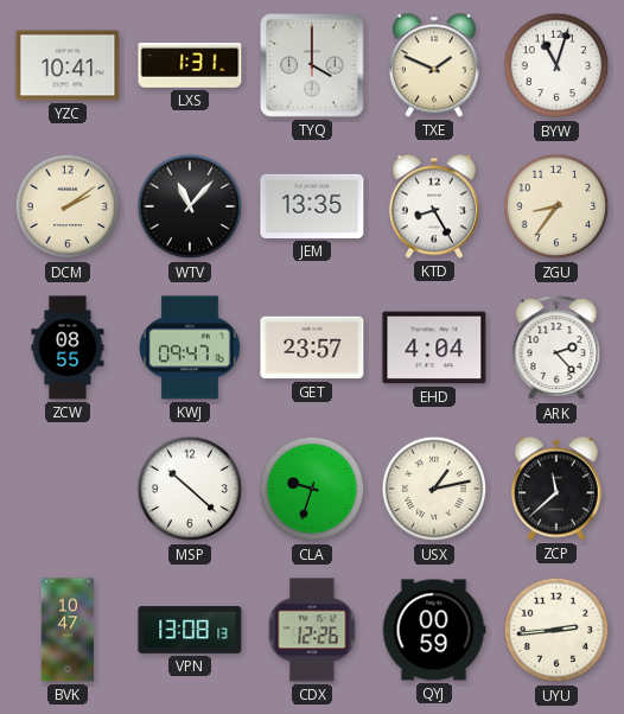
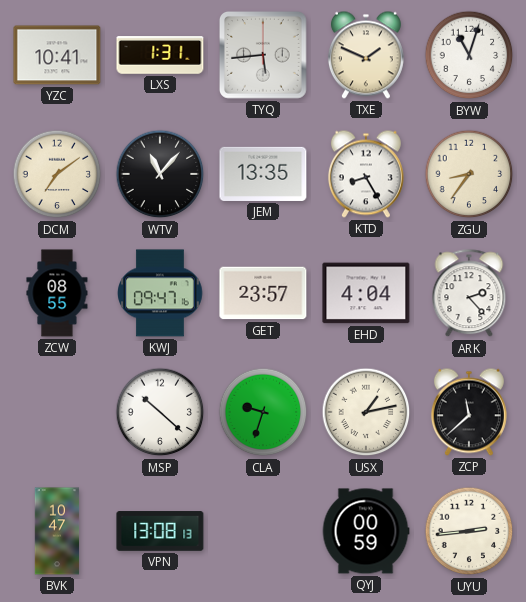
TYQ: 4:00 -> 5:44 (263, 55)
DCM: 2:09 -> 7:09 (57, 174)
CDX: 12:26 -> none (312, 630)
